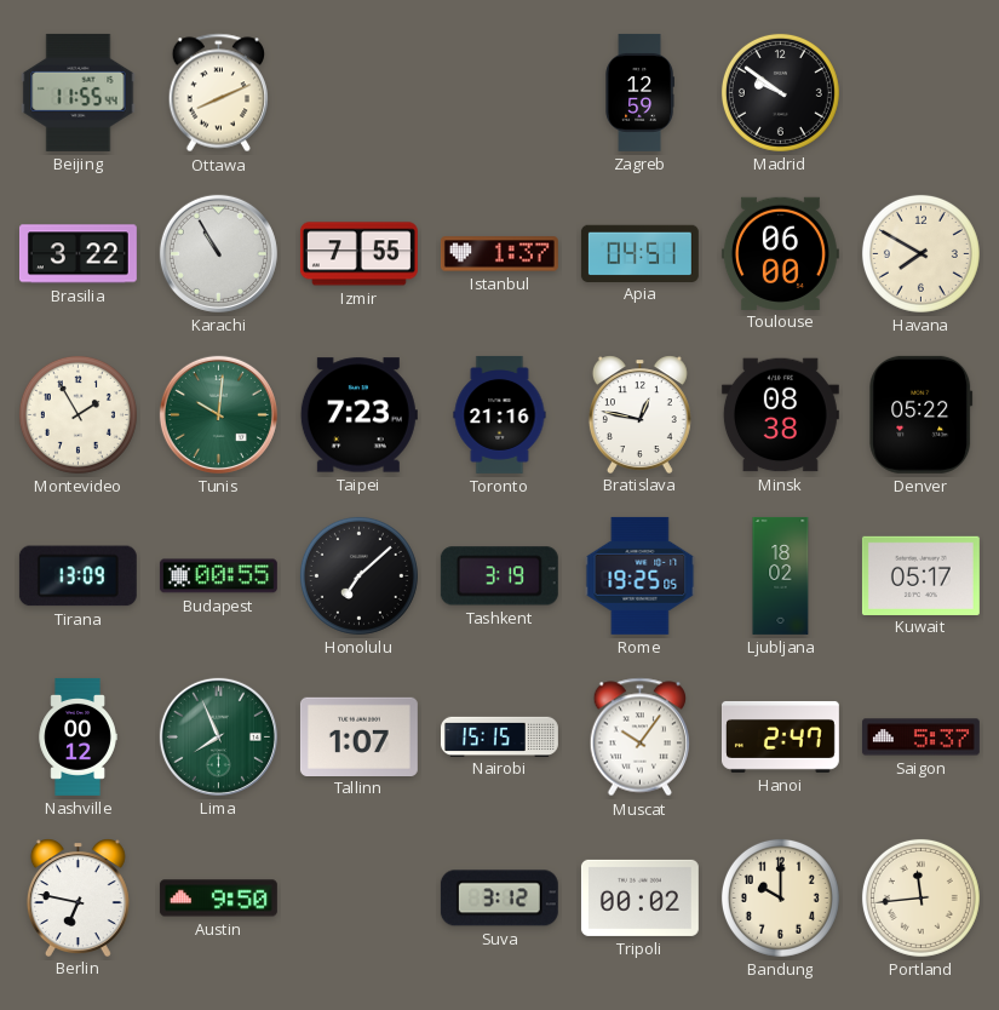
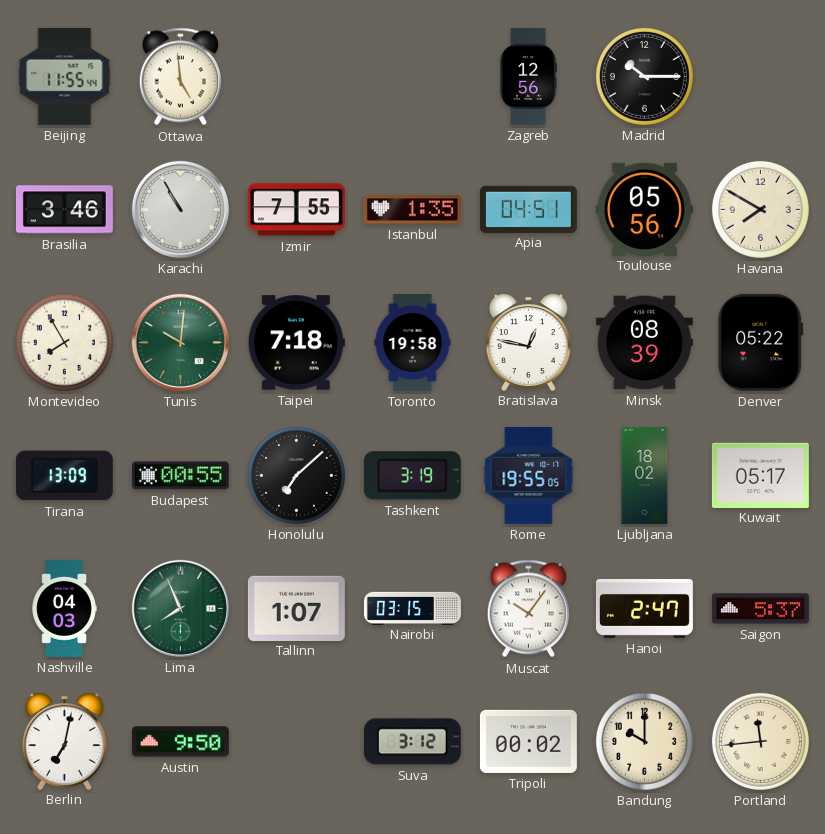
Ottawa: 8:11 -> 4:59 (181, 77)
Zagreb: 12:59 -> 12:56 (528, 76)
Madrid: 9:51 -> 10:15 (644, 76)
Brasilia: 3:22 -> 3:46 (64, 210)
Istanbul: 1:37 -> 1:35 (412, 210)
Toulouse: 06:00 -> 05:56 (644, 209)
Montevideo: 1:55 -> 7:55 (64, 342)
Taipei: 7:23 -> 7:18 (296, 343)
Toronto: 21:16 -> 19:58 (413, 342)
Minsk: 08:38 -> 08:39 (644, 343)
Rome: 19:25 -> 19:55 (529, 475)
Nashville: 00:12 -> 04:03 (64, 608)
Nairobi: 15:15 -> 03:15 (412, 608)
Berlin: 6:47 -> 7:02 (64, 741)
